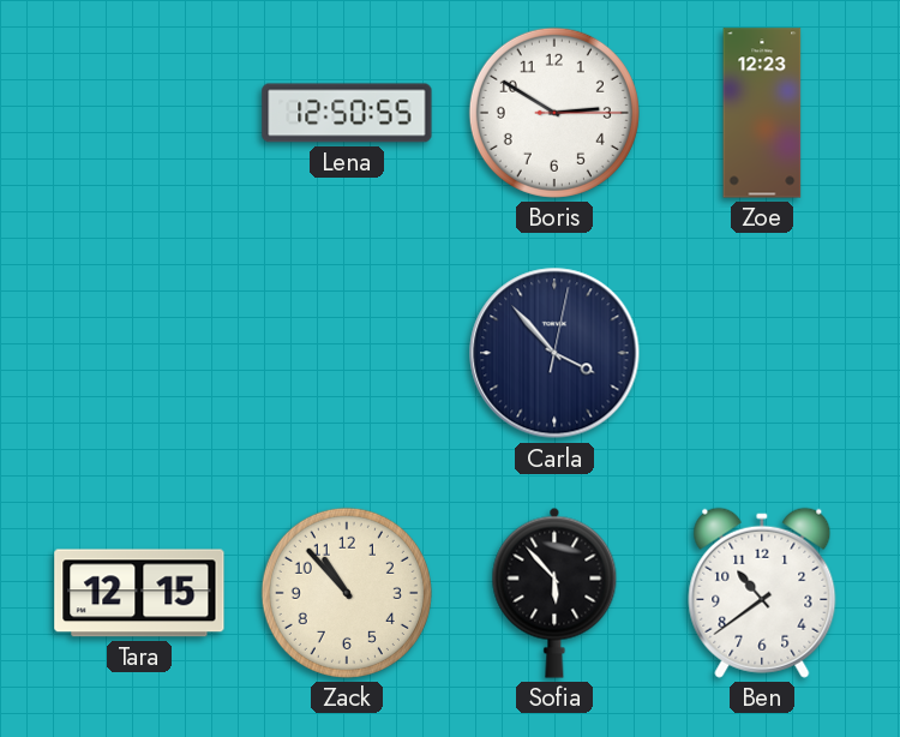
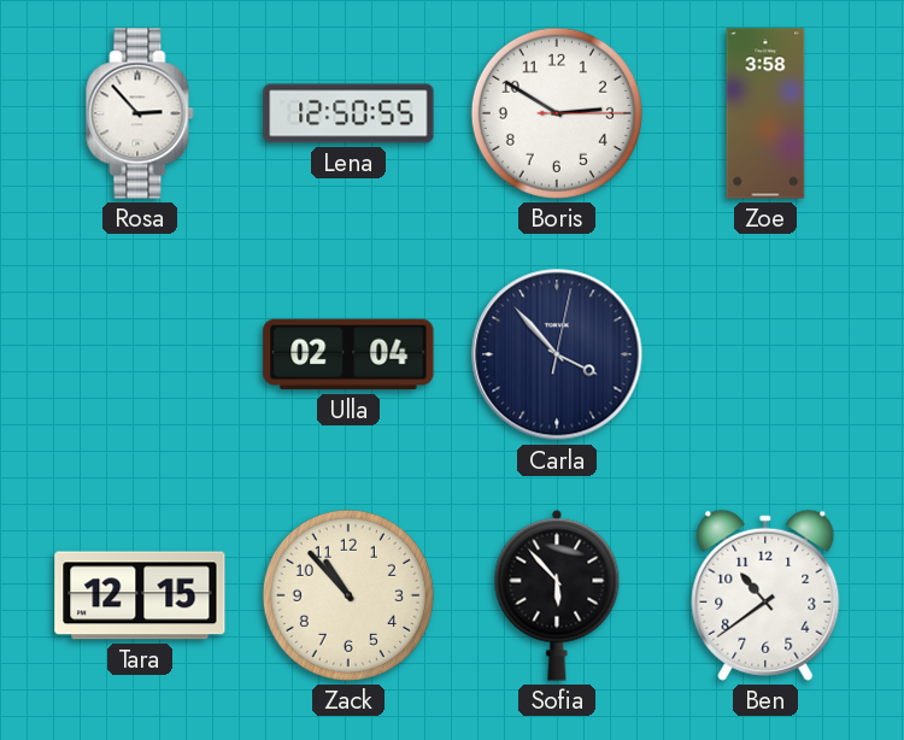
Rosa: none -> 2:53 (140, 113)
Zoe: 12:23 -> 3:58 (765, 113)
Ulla: none -> 02:04 (348, 354)
